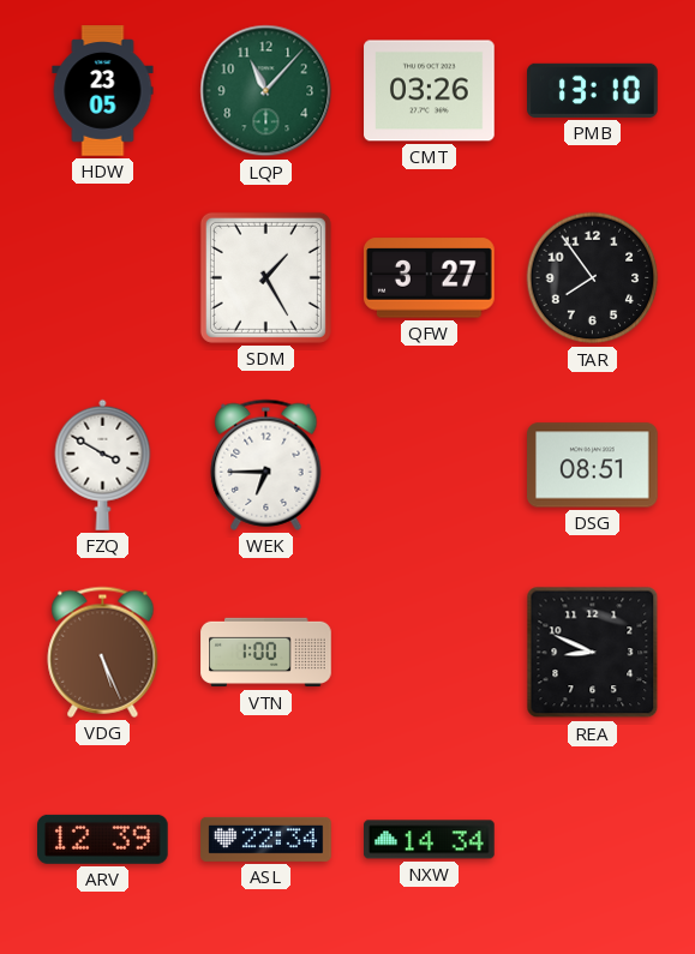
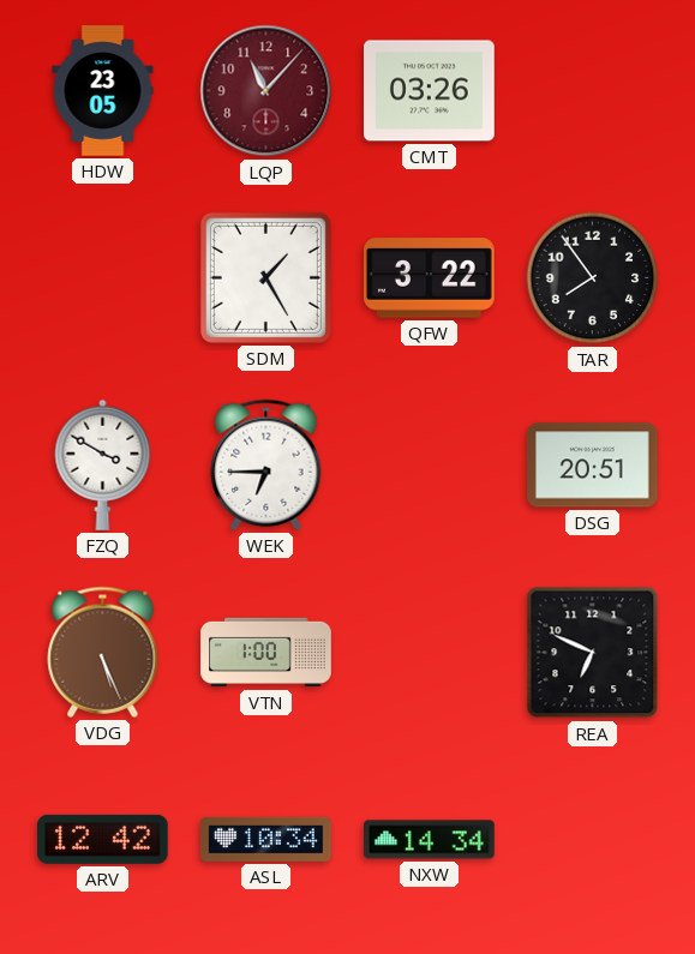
LQP dial: green -> burgundy (266, 91)
PMB: 13:10 -> none (593, 90)
QFW: 3:27 -> 3:22 (430, 278)
DSG: 08:51 -> 20:51 (593, 466)
REA: 8:49 -> 6:49 (593, 653)
ARV: 12:39 -> 12:42 (103, 839)
ASL: 22:34 -> 10:34 (266, 839)
